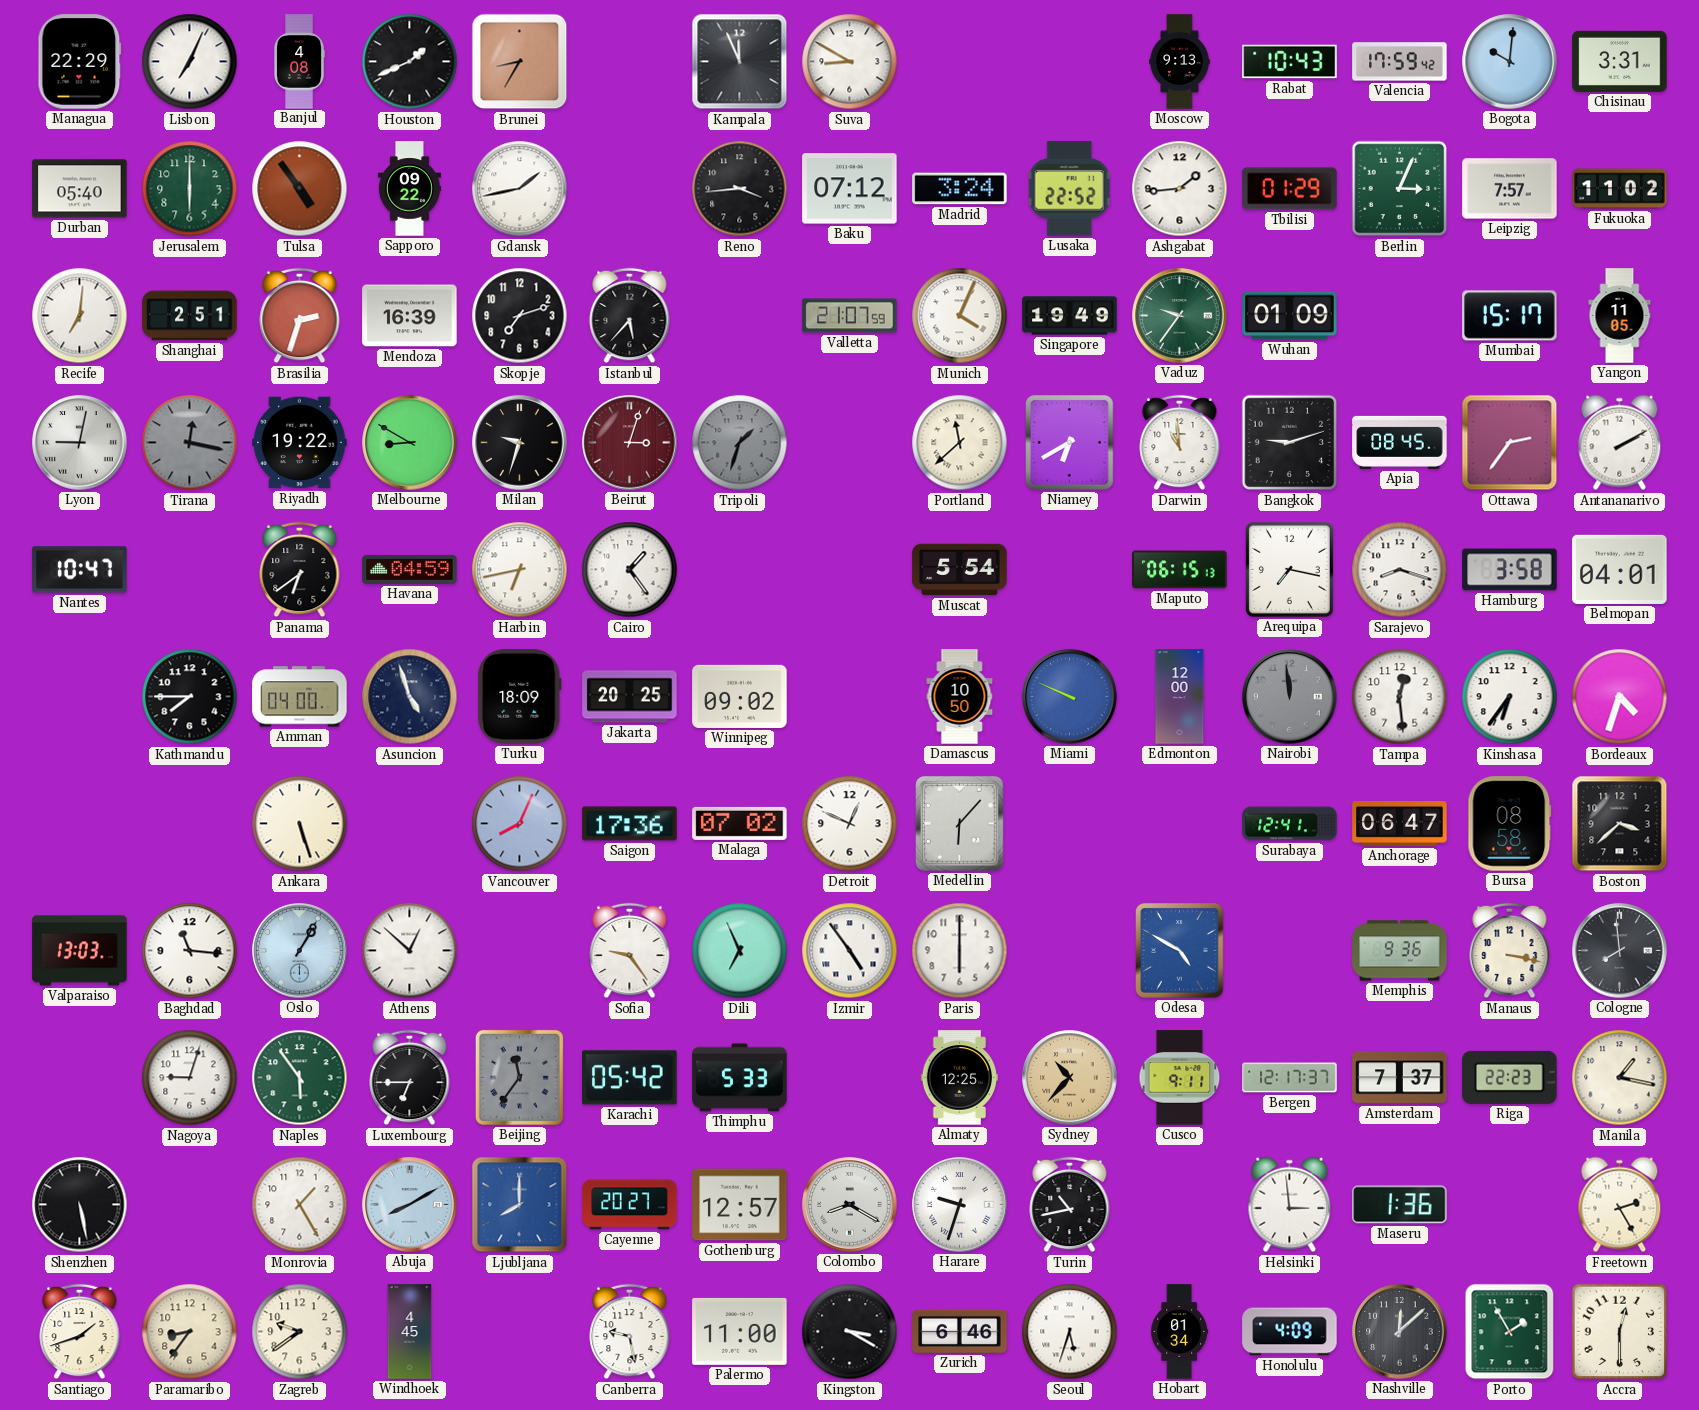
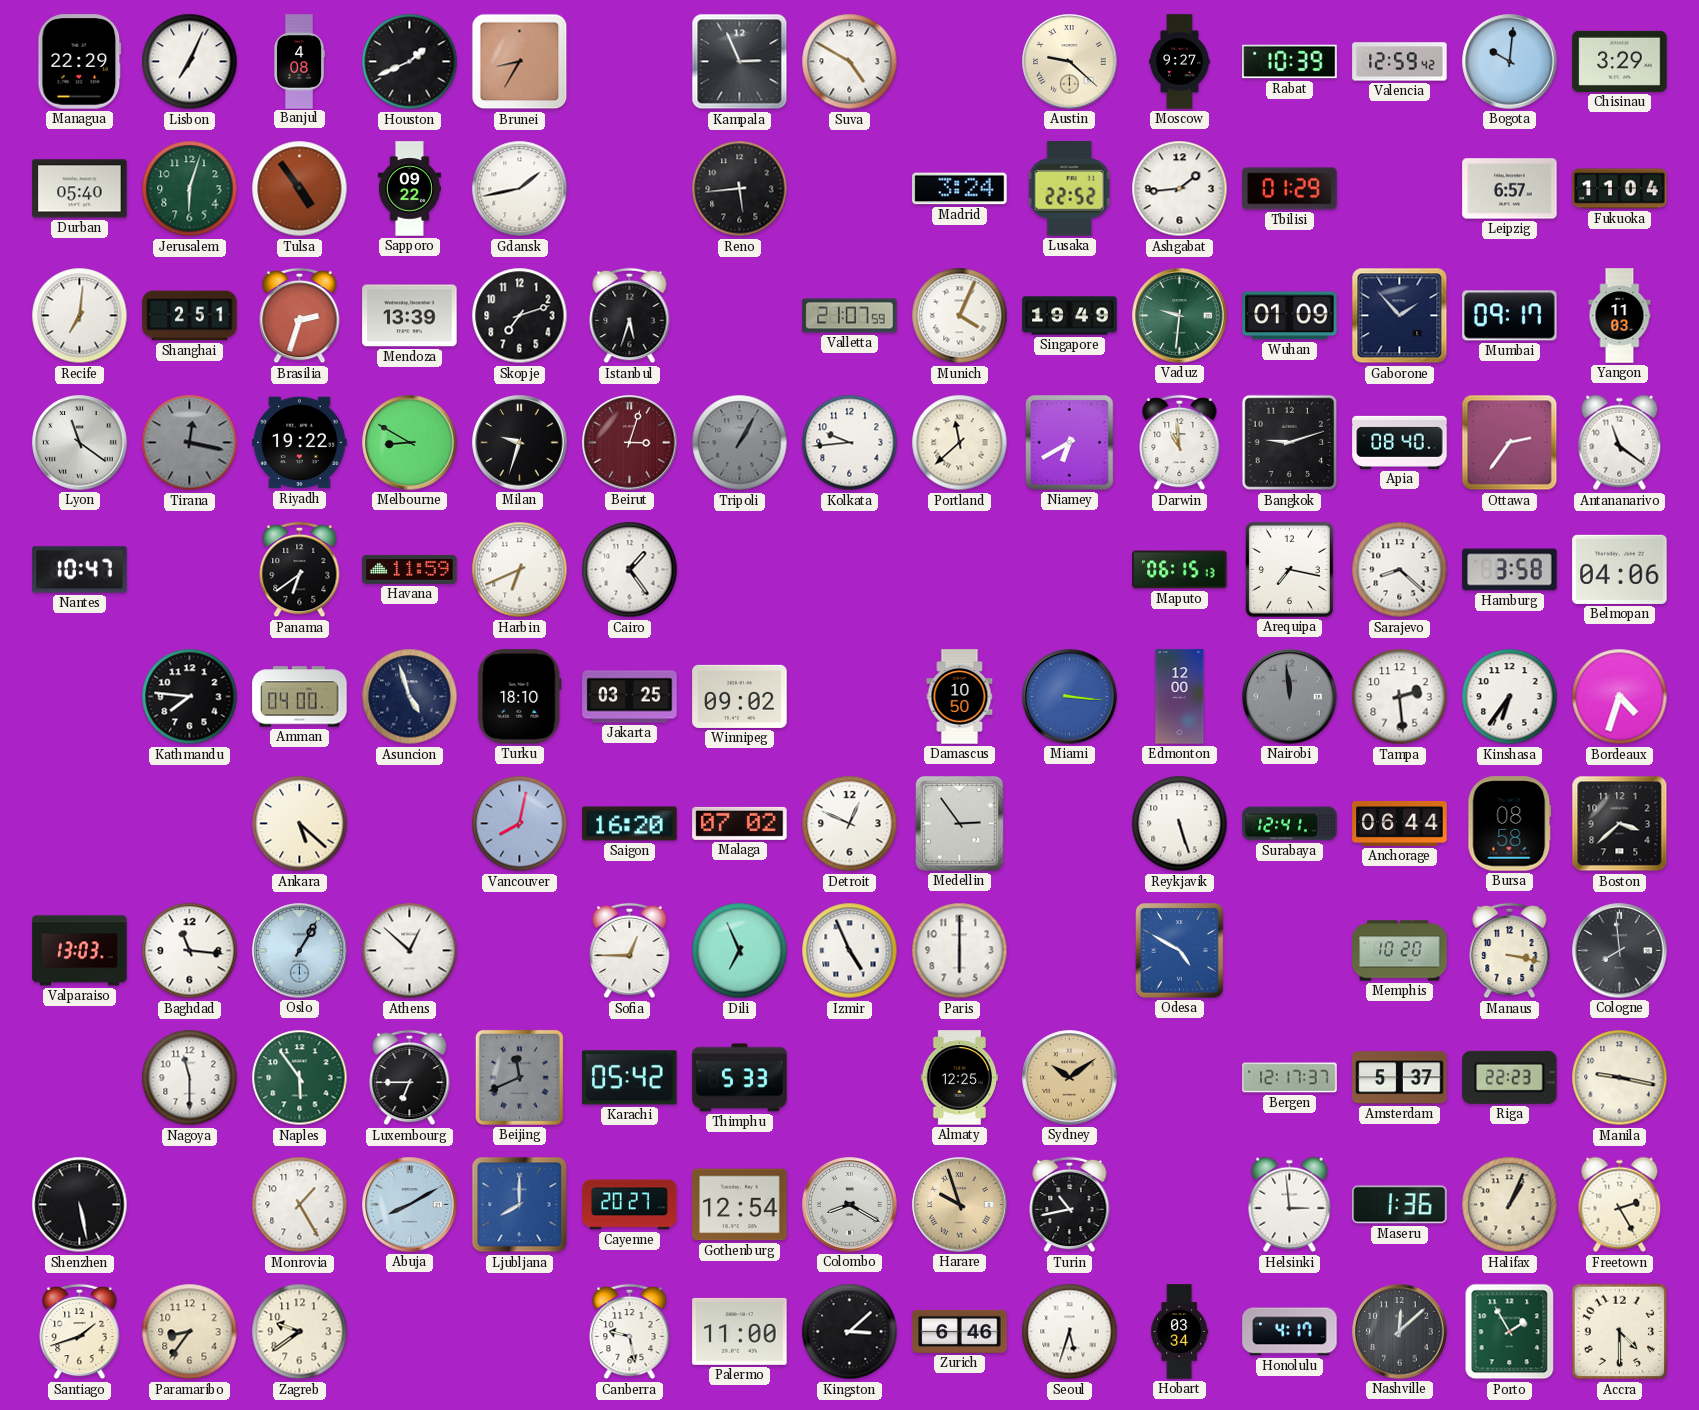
Kampala: 11:56 -> 2:56 (740, 62)
Suva: 8:50 -> 4:50 (850, 62)
Austin: none -> 9:22 (1070, 62)
Moscow: 9:13 -> 9:27 (1180, 62)
Rabat: 10:43 -> 10:39 (1290, 62)
Valencia: 17:59 -> 12:59 (1400, 62)
Chisinau: 3:31 -> 3:29 (1620, 61)
Jerusalem: 6:00 -> 6:03 (190, 189)
Reno: 3:44 -> 5:44 (740, 189)
Baku: 07:12 -> none (850, 189)
Berlin: 3:04 -> none (1400, 189)
Leipzig: 7:57 -> 6:57 (1510, 189)
Fukuoka: 11:02 -> 11:04 (1620, 189)
Mendoza: 16:39 -> 13:39 (410, 316)
Istanbul: 5:37 -> 5:33 (630, 316)
Vaduz: 9:36 -> 9:31 (1180, 316)
Gaborone: none -> 1:53 (1400, 316)
Mumbai: 15:17 -> 09:17 (1510, 316)
Yangon: 11:05 -> 11:03 (1620, 316)
Lyon: 9:02 -> 11:21 (80, 443)
Tripoli: 1:33 -> 1:05 (740, 443)
Kolkata: none -> 9:44 (850, 443)
Apia: 08:45 -> 08:40 (1400, 442)
Antananarivo: 2:10 -> 11:21 (1620, 443)
Havana: 04:59 -> 11:59 (410, 569)
Harbin: 6:43 -> 6:41 (520, 570)
Muscat: 5:54 -> none (960, 570)
Sarajevo: 8:18 -> 8:22 (1400, 570)
Belmopan: 04:01 -> 04:06 (1620, 569)
Kathmandu: 7:45 -> 7:46 (190, 697)
Turku: 18:09 -> 18:10 (520, 697)
Jakarta: 20:25 -> 03:25 (630, 697)
Miami: 9:49 -> 3:16 (1070, 697)
Tampa: 12:29 -> 2:29 (1400, 697)
Ankara: 5:27 -> 5:22 (300, 824)
Vancouver: 8:04 -> 8:02 (520, 824)
Saigon: 17:36 -> 16:20 (630, 824)
Medellin: 6:07 -> 2:54 (960, 824)
Reykjavik: none -> 5:27 (1180, 824)
Anchorage: 06:47 -> 06:44 (1400, 824)
Sofia: 9:24 -> 12:45 (630, 951)
Izmir: 4:54 -> 4:56 (850, 951)
Memphis: 9:36 -> 10:20 (1400, 951)
Nagoya: 9:03 -> 11:30 (190, 1078)
Beijing: 11:36 -> 11:41 (519, 1077)
Sydney: 10:37 -> 10:09 (1070, 1078)
Cusco: 9:11 -> none (1180, 1078)
Amsterdam: 7:37 -> 5:37 (1400, 1078)
Manila: 1:17 -> 9:17 (1620, 1078)
Gothenburg: 12:57 -> 12:54 (740, 1205)
Harare: 9:33 -> 9:57 (960, 1205)
Harare dial: white -> champagne (960, 1205)
Halifax: none -> 1:04 (1510, 1205)
Windhoek: 4:45 -> none (410, 1332)
Kingston: 3:20 -> 3:08 (850, 1332)
Hobart: 01:34 -> 03:34 (1180, 1332)
Honolulu: 4:09 -> 4:17 (1290, 1332)
Accra: 12:30 -> 4:30 (1620, 1332)
